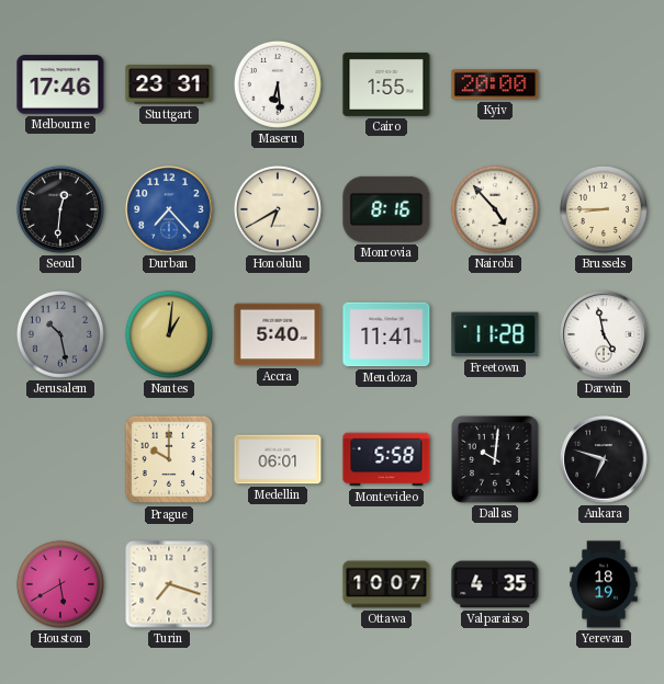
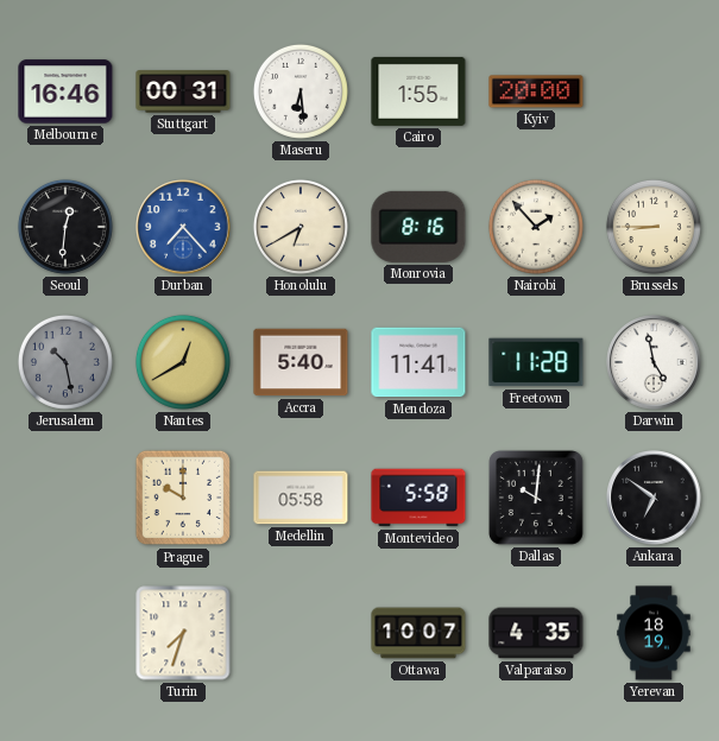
Melbourne: 17:46 -> 16:46 (65, 91)
Stuttgart: 23:31 -> 00:31 (183, 91)
Nairobi: 4:53 -> 1:53 (536, 227)
Nantes: 1:01 -> 12:40 (183, 362)
Medellin: 06:01 -> 05:58 (301, 498)
Ankara: 6:48 -> 6:51 (654, 498)
Houston: 5:40 -> none (60, 584)
Turin: 7:18 -> 7:33 (183, 633)
